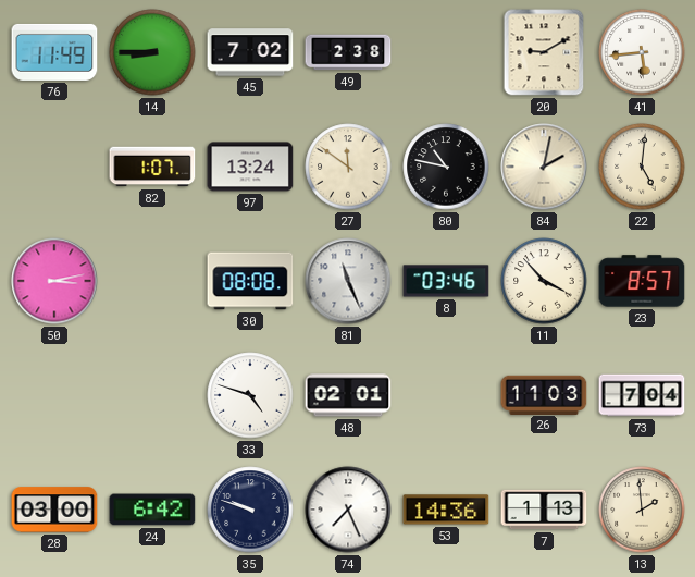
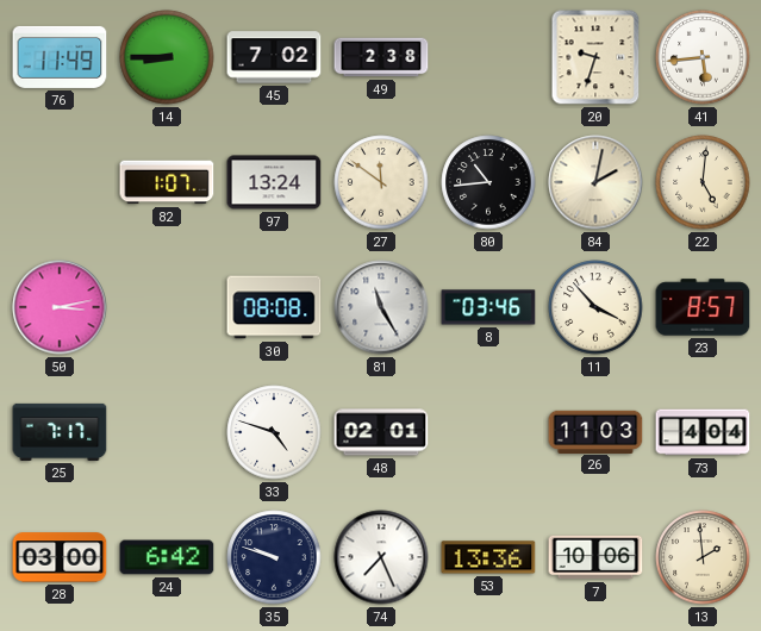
20: 9:10 -> 9:33 (595, 57)
80: 10:47 -> 10:44 (488, 182)
81: 11:26 -> 11:25 (381, 307)
25: none -> 7:17 (60, 432)
73: 7:04 -> 4:04 (703, 432)
53: 14:36 -> 13:36 (488, 557)
7: 1:13 -> 10:06 (595, 557)
